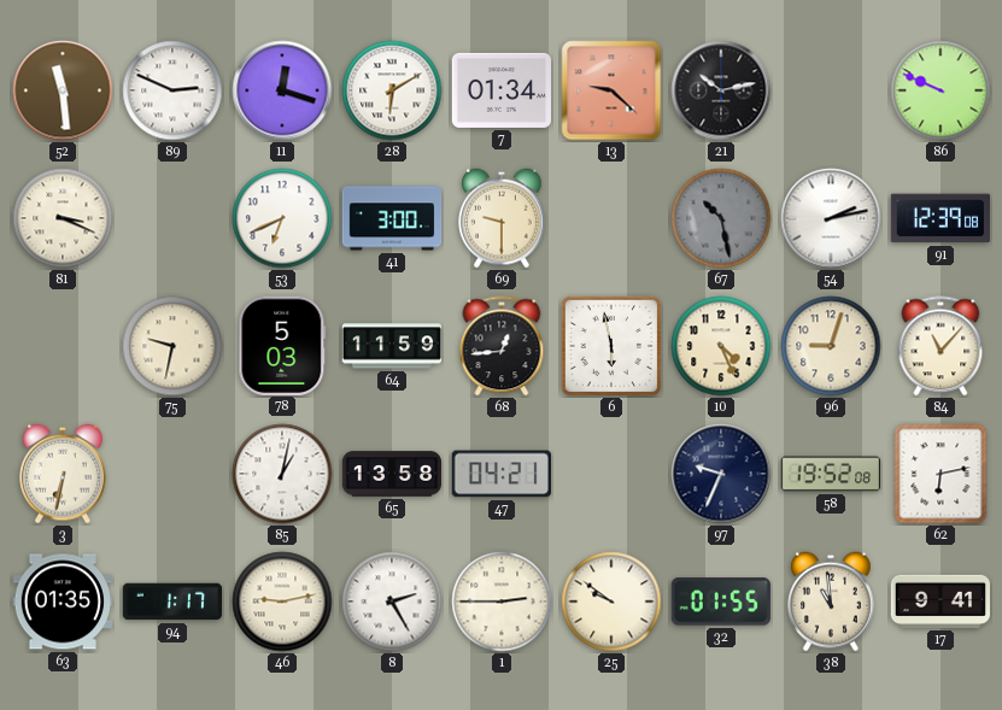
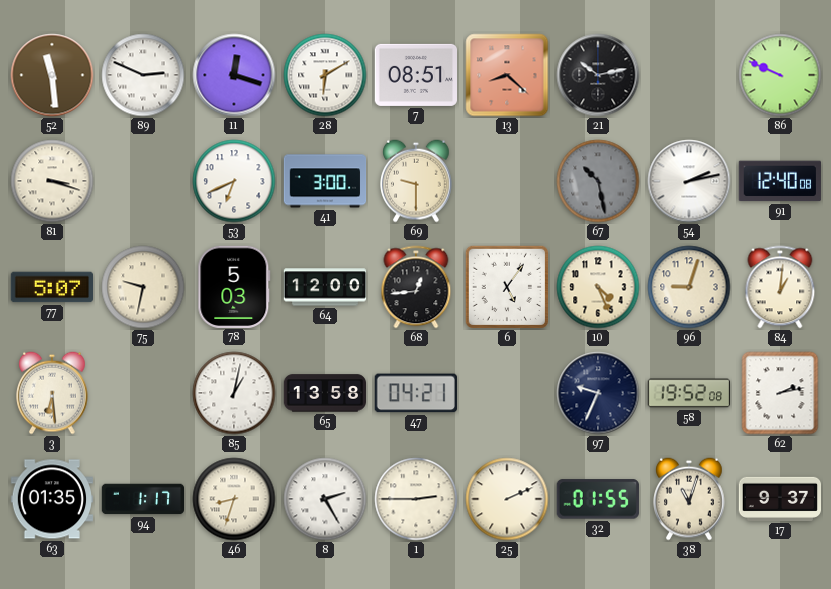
7: 01:34 -> 08:51 (415, 75)
13: 9:22 -> 8:22 (507, 75)
81: 3:19 -> 3:18 (52, 181)
91: 12:39 -> 12:40 (780, 181)
77: none -> 5:07 (51, 287)
64: 11:59 -> 12:00 (325, 287)
6: 5:58 -> 5:06 (507, 287)
84: 11:07 -> 1:01 (780, 287)
3: 6:32 -> 6:29 (53, 393)
62: 6:13 -> 2:13 (780, 393)
46: 9:13 -> 8:33 (234, 499)
25: 9:51 -> 2:11 (507, 499)
38: 10:59 -> 11:03 (690, 499)
17: 9:41 -> 9:37 (780, 499)
